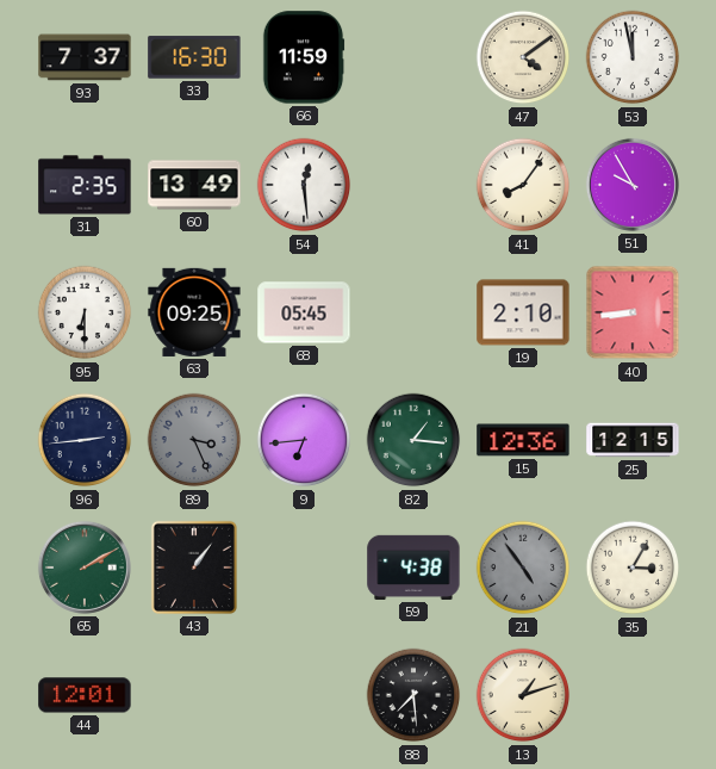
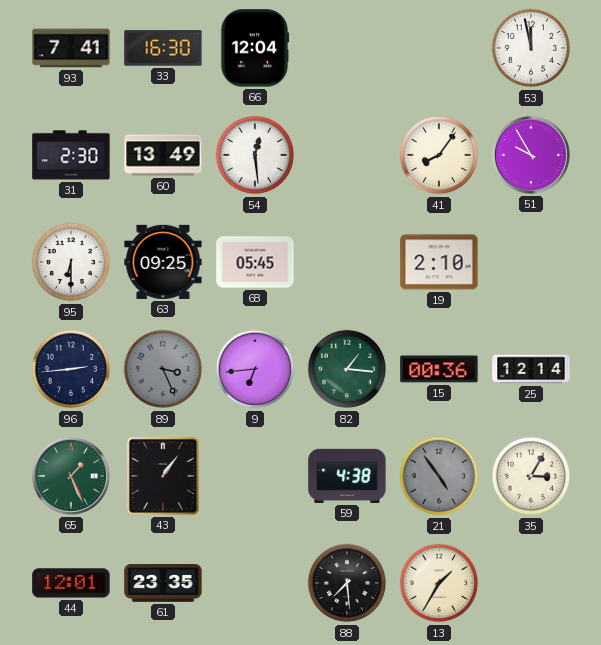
93: 7:37 -> 7:41 (71, 48)
66: 11:59 -> 12:04 (255, 48)
47: 4:09 -> none (523, 57)
31: 2:35 -> 2:30 (71, 155)
40: 8:44 -> none (633, 312)
15: 12:36 -> 00:36 (439, 369)
25: 12:15 -> 12:14 (531, 369)
65: 2:10 -> 1:26 (71, 476)
61: none -> 23:35 (163, 584)
13: 1:12 -> 1:35 (439, 583)
